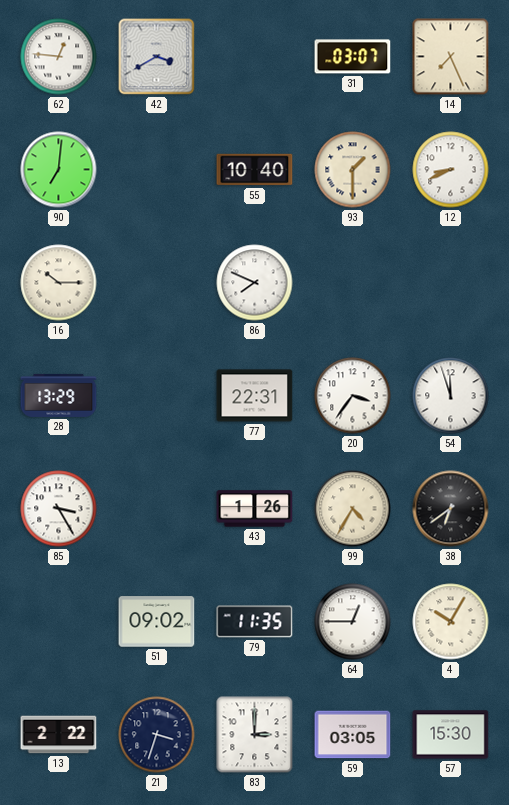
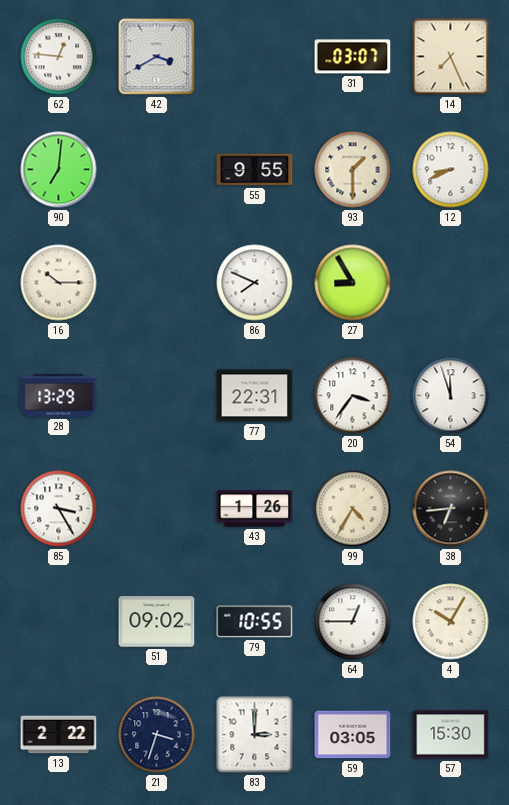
55: 10:40 -> 9:55 (255, 170)
27: none -> 8:55 (353, 283)
38: 6:39 -> 6:44 (451, 509)
79: 11:35 -> 10:55 (255, 622)
